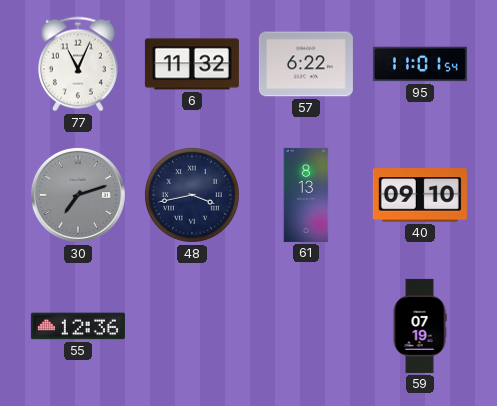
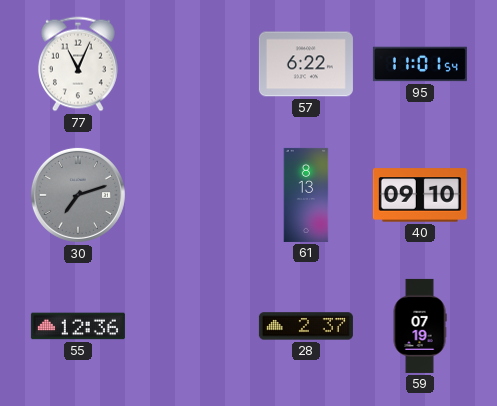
6: 11:32 -> none (192, 64)
48: 3:43 -> none (192, 195)
28: none -> 2:37 (306, 326)
